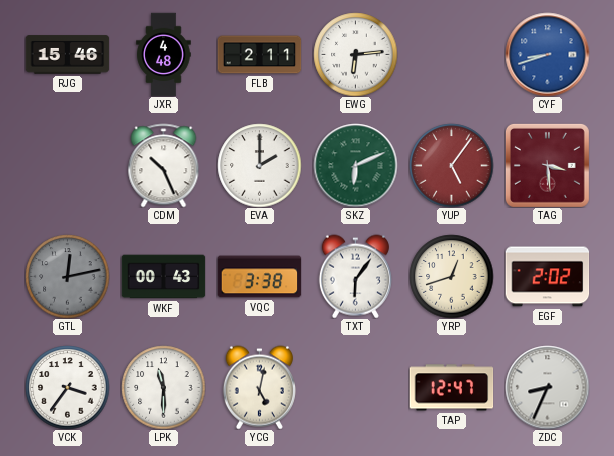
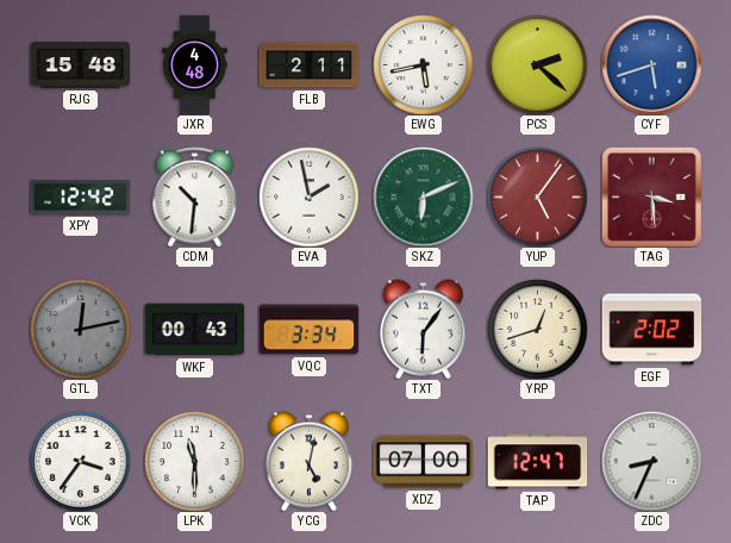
RJG: 15:46 -> 15:48 (80, 65)
EWG: 6:14 -> 5:43 (423, 64)
PCS: none -> 2:22 (537, 64)
CYF: 8:42 -> 5:42 (651, 64)
XPY: none -> 12:42 (80, 198)
CDM: 10:26 -> 10:31 (195, 196)
EVA: 2:00 -> 1:58 (308, 196)
VQC: 3:38 -> 3:34 (308, 330)
XDZ: none -> 07:00 (423, 462)
